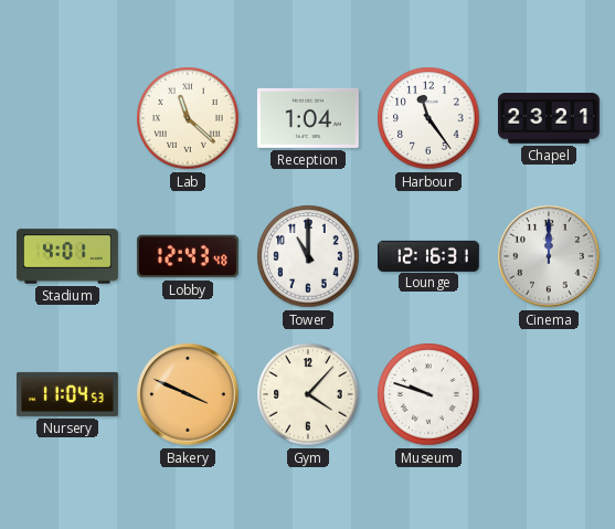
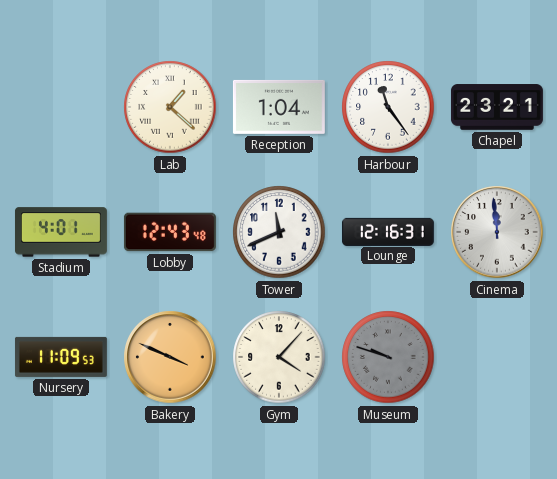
Lab: 11:22 -> 1:22 (170, 107)
Tower: 11:00 -> 11:41 (279, 232)
Cinema: 12:00 -> 11:59 (497, 232)
Nursery: 11:04 -> 11:09 (61, 357)
Museum dial: white -> grey (388, 357)
